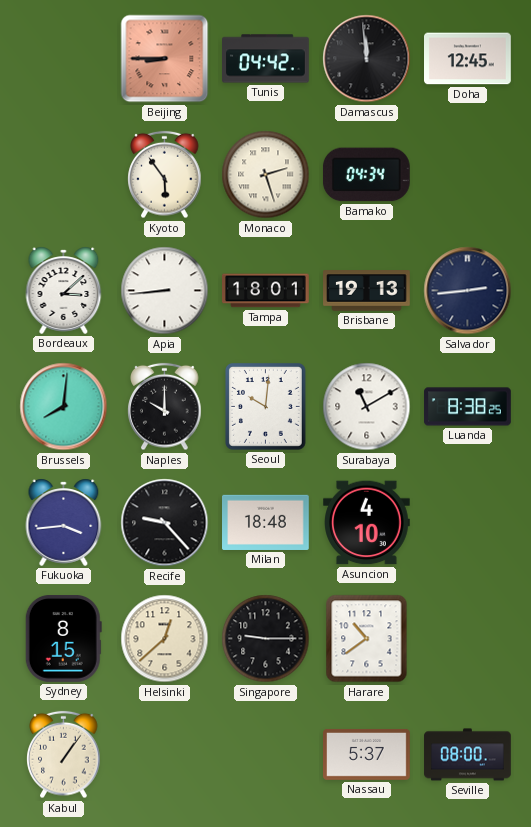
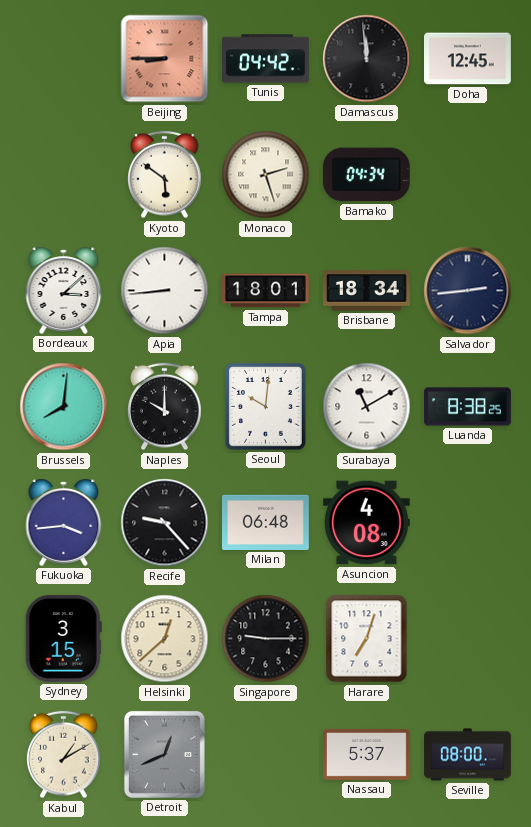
Kyoto: 5:54 -> 5:51 (165, 175)
Brisbane: 19:13 -> 18:34 (367, 291)
Milan: 18:48 -> 06:48 (266, 522)
Asuncion: 4:10 -> 4:08 (367, 523)
Sydney: 8:15 -> 3:15 (63, 639)
Harare: 10:39 -> 7:03 (367, 639)
Kabul: 1:06 -> 1:10 (64, 755)
Detroit: none -> 12:41 (164, 754)
